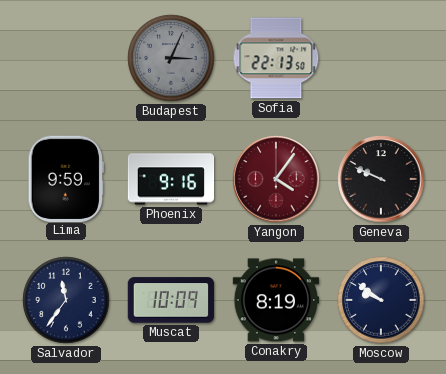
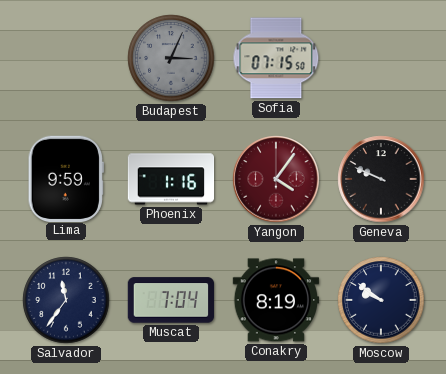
Sofia: 22:13 -> 07:15 (276, 58)
Phoenix: 9:16 -> 1:16 (171, 179)
Muscat: 10:09 -> 7:04 (171, 300)
